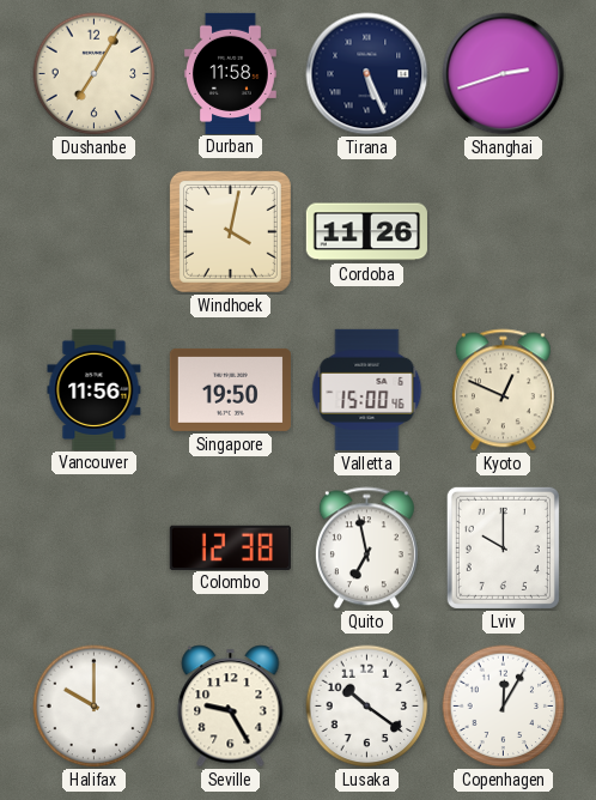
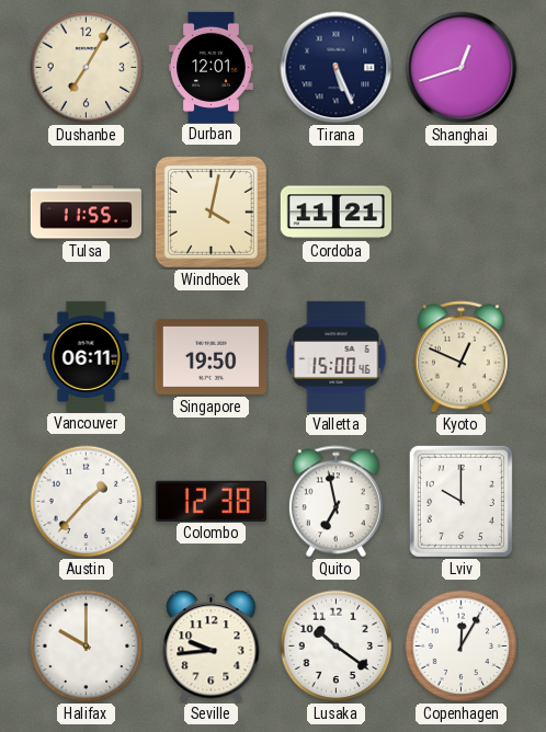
Durban: 11:58 -> 12:01 (212, 67)
Shanghai: 2:42 -> 12:42 (462, 68)
Tulsa: none -> 11:55 (86, 213)
Cordoba: 11:26 -> 11:21 (335, 213)
Vancouver: 11:56 -> 06:11 (87, 356)
Austin: none -> 1:37 (87, 502)
Seville: 9:25 -> 9:44 (212, 647)
